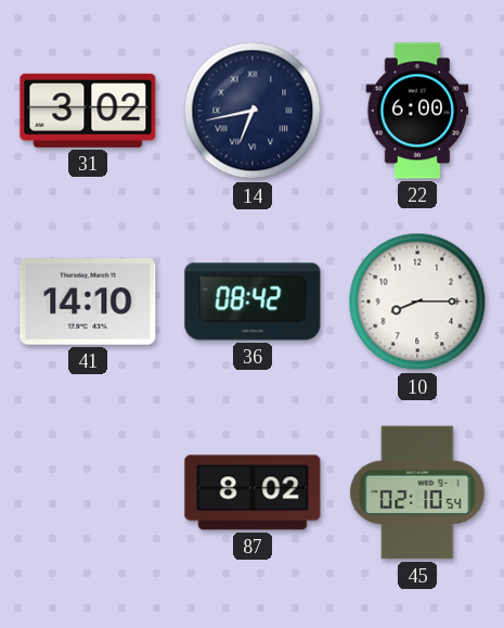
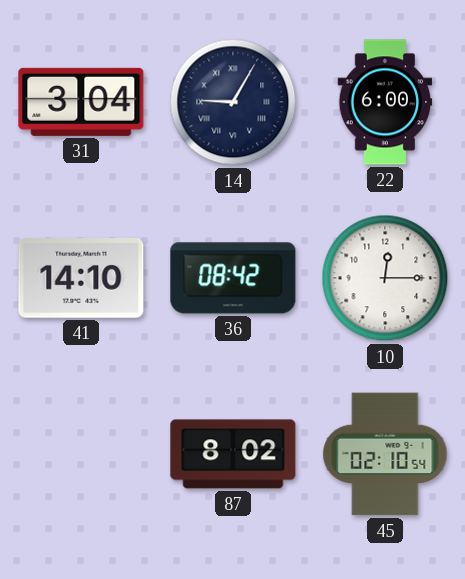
31: 3:02 -> 3:04 (81, 102)
14: 6:43 -> 9:05 (233, 102)
10: 8:15 -> 12:15 (385, 278)
